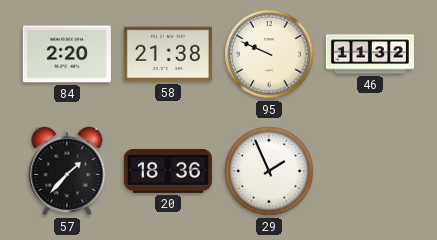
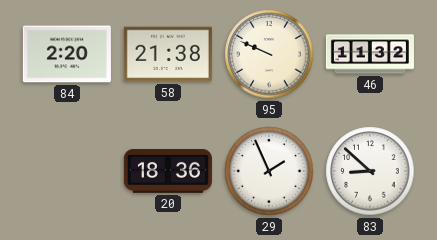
57: 1:37 -> none (67, 171)
83: none -> 8:52 (370, 171)
